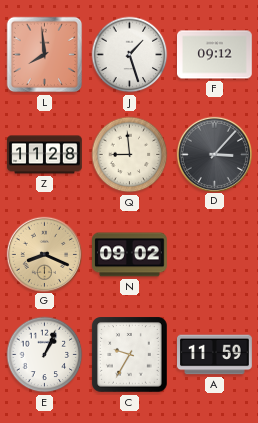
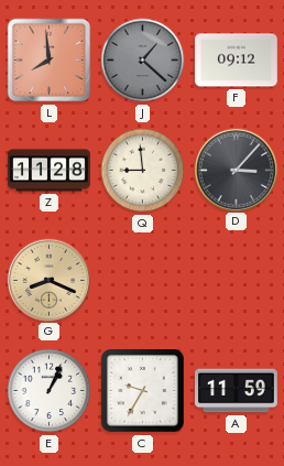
J: 1:27 -> 1:22 (143, 61)
J dial: white -> grey (143, 61)
N: 09:02 -> none (130, 255)
